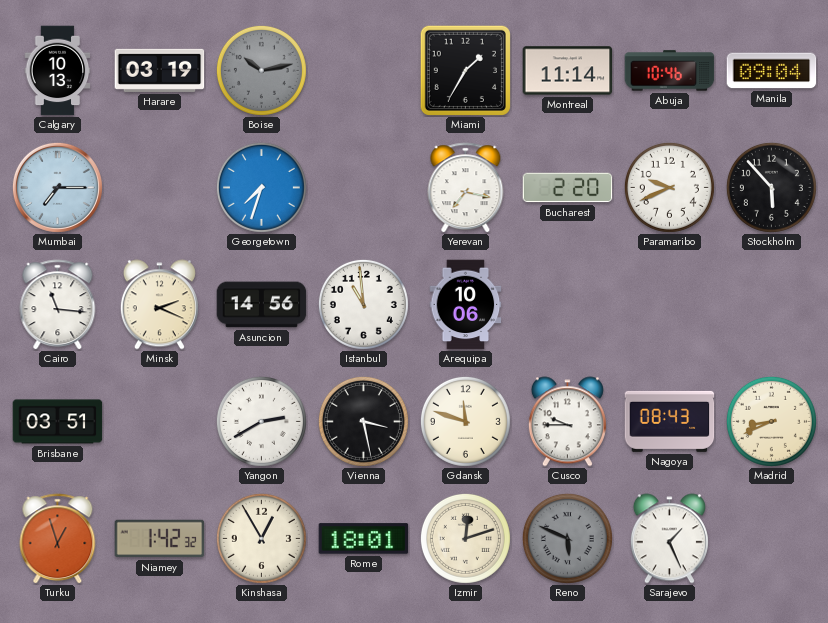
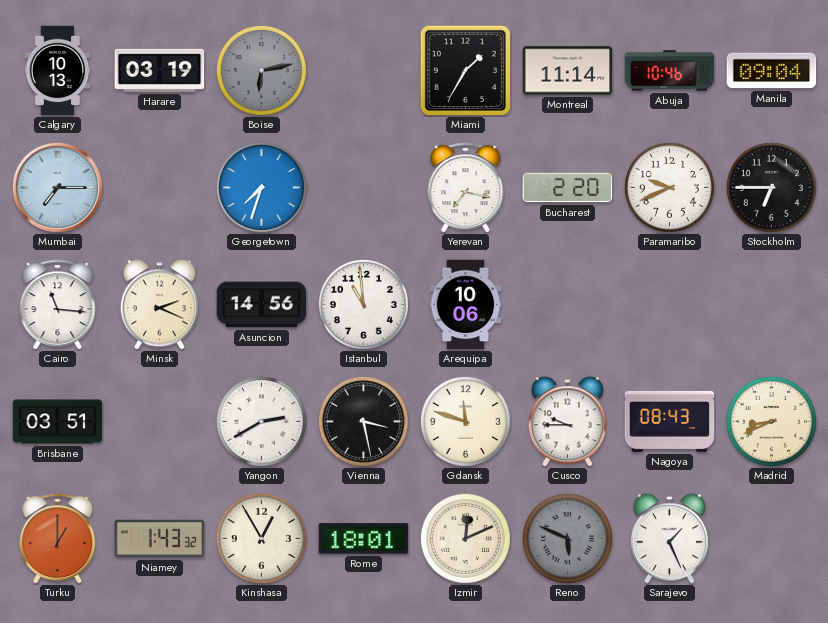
Boise: 10:13 -> 6:13 (261, 70)
Stockholm: 5:53 -> 6:45 (771, 187)
Turku: 12:57 -> 1:00 (58, 539)
Niamey: 1:42 -> 1:43 (160, 539)
Izmir: 12:12 -> 12:11 (465, 538)
